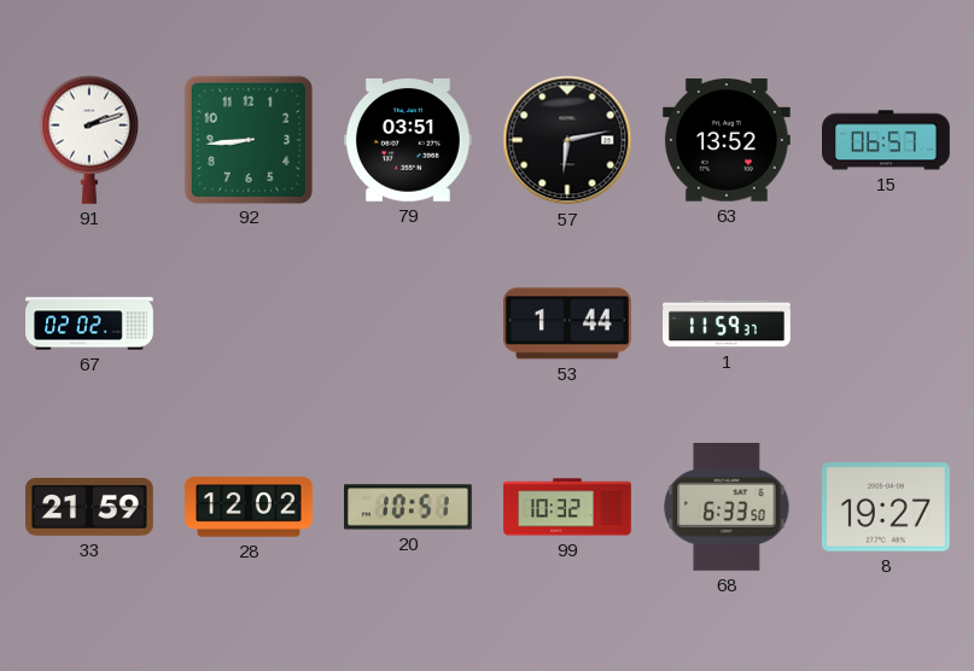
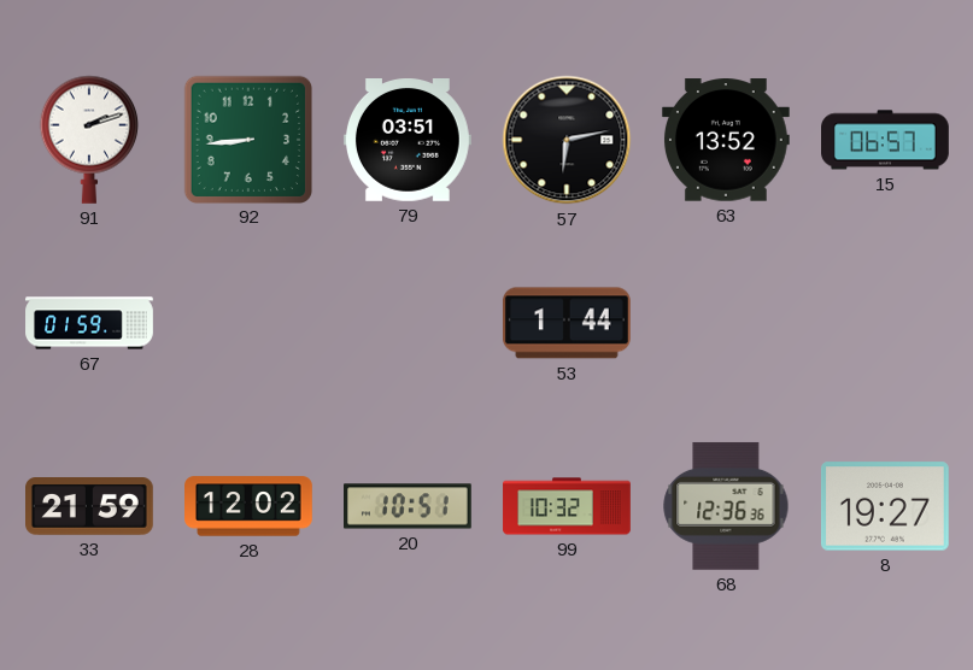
67: 02:02 -> 01:59 (89, 323)
1: 11:59 -> none (728, 323)
68: 6:33 -> 12:36 (726, 506)
